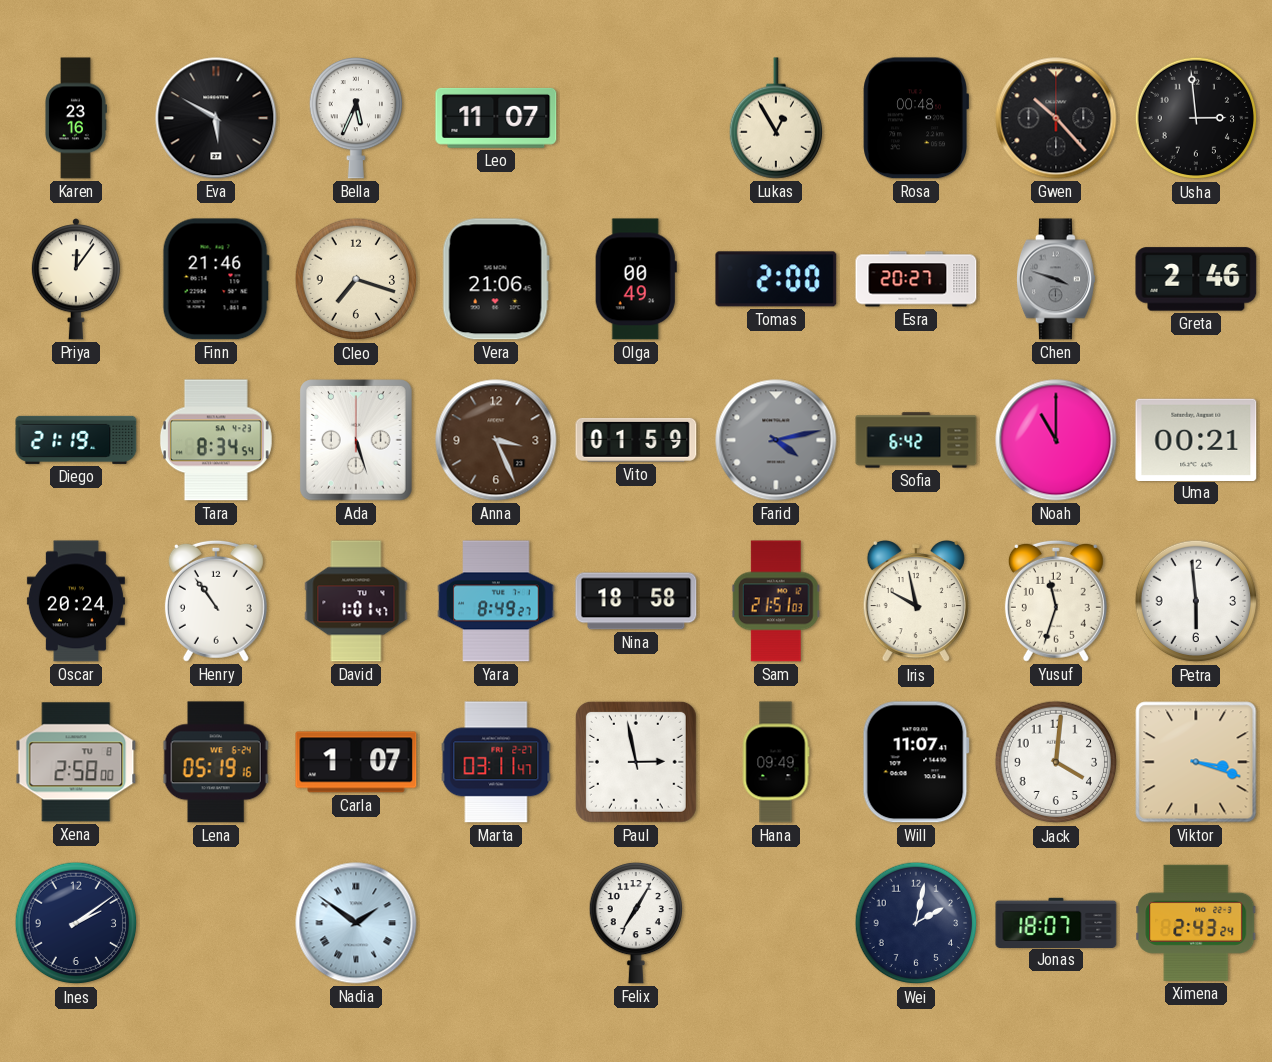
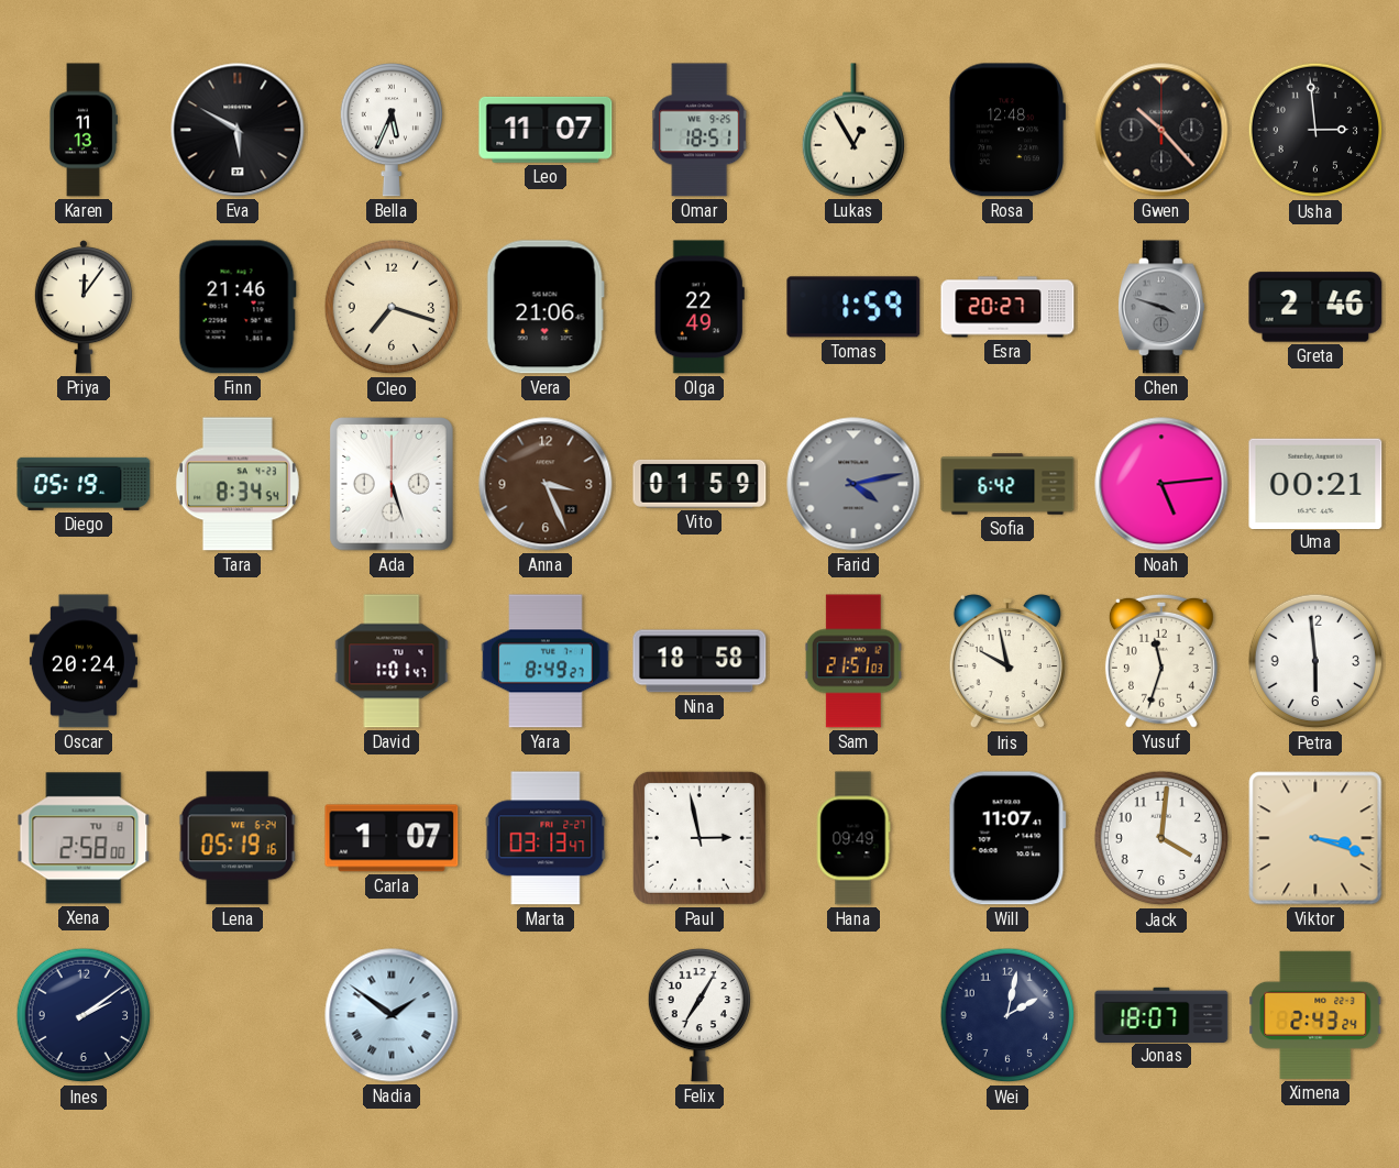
Karen: 23:16 -> 11:13 (82, 130)
Omar: none -> 18:51 (701, 130)
Rosa: 00:48 -> 12:48 (1006, 130)
Olga: 00:49 -> 22:49 (699, 307)
Tomas: 2:00 -> 1:59 (853, 307)
Diego: 21:19 -> 05:19 (84, 484)
Noah: 11:00 -> 5:14 (1161, 484)
Henry: 10:54 -> none (216, 601)
Marta: 03:11 -> 03:13 (546, 838)
